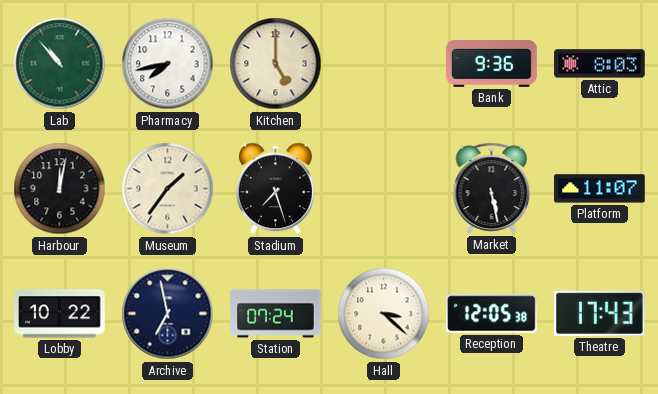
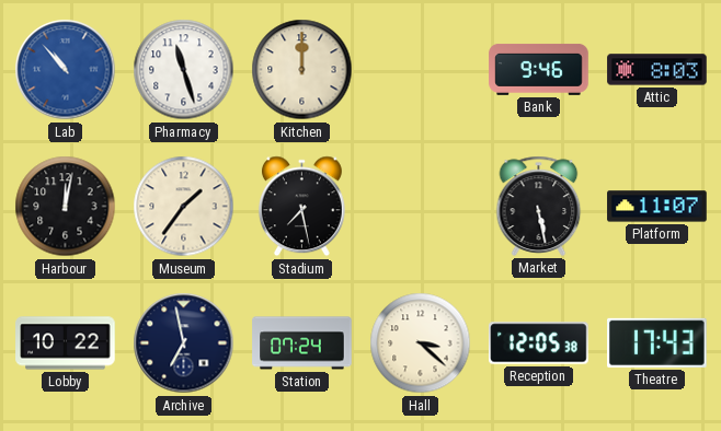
Lab dial: green -> blue (66, 70)
Pharmacy: 7:43 -> 11:27 (184, 70)
Kitchen: 5:00 -> 12:00 (302, 70)
Bank: 9:36 -> 9:46 (539, 69)
Stadium: 7:27 -> 7:28 (301, 207)
